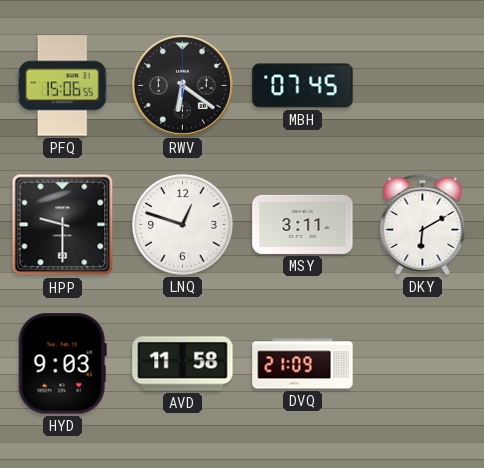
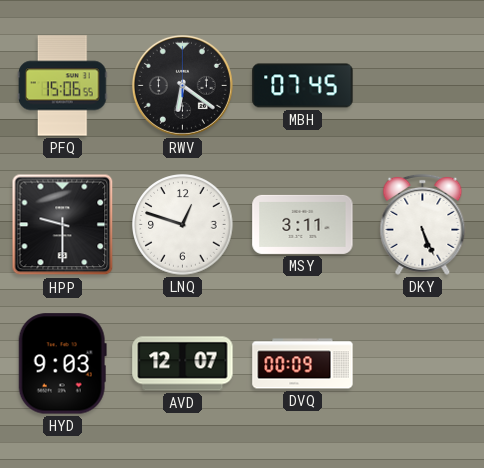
DKY: 6:10 -> 5:26 (423, 224)
AVD: 11:58 -> 12:07 (183, 364)
DVQ: 21:09 -> 00:09 (303, 364)
